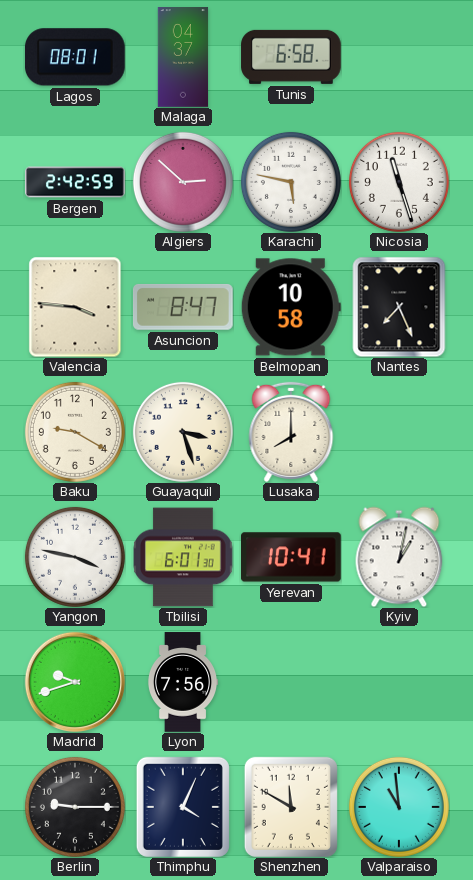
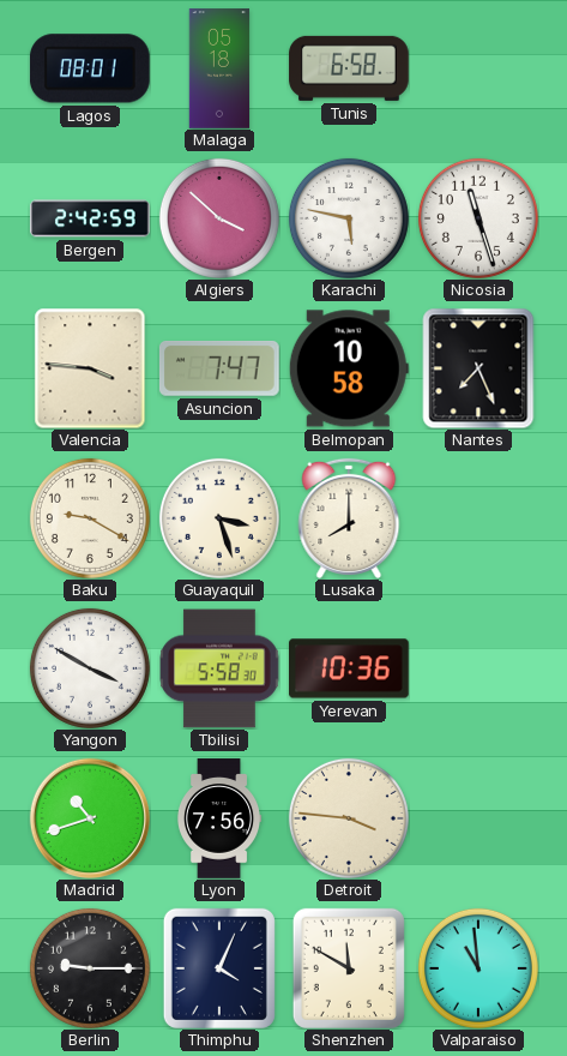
Malaga: 04:37 -> 05:18 (219, 68)
Algiers: 2:52 -> 3:52 (219, 218)
Asuncion: 8:47 -> 7:47 (219, 368)
Yangon: 3:47 -> 3:50 (90, 668)
Tbilisi: 6:01 -> 5:58 (219, 668)
Yerevan: 10:41 -> 10:36 (350, 668)
Kyiv: 1:02 -> none (399, 557)
Madrid: 9:42 -> 10:42 (90, 818)
Detroit: none -> 3:46 (349, 818)
